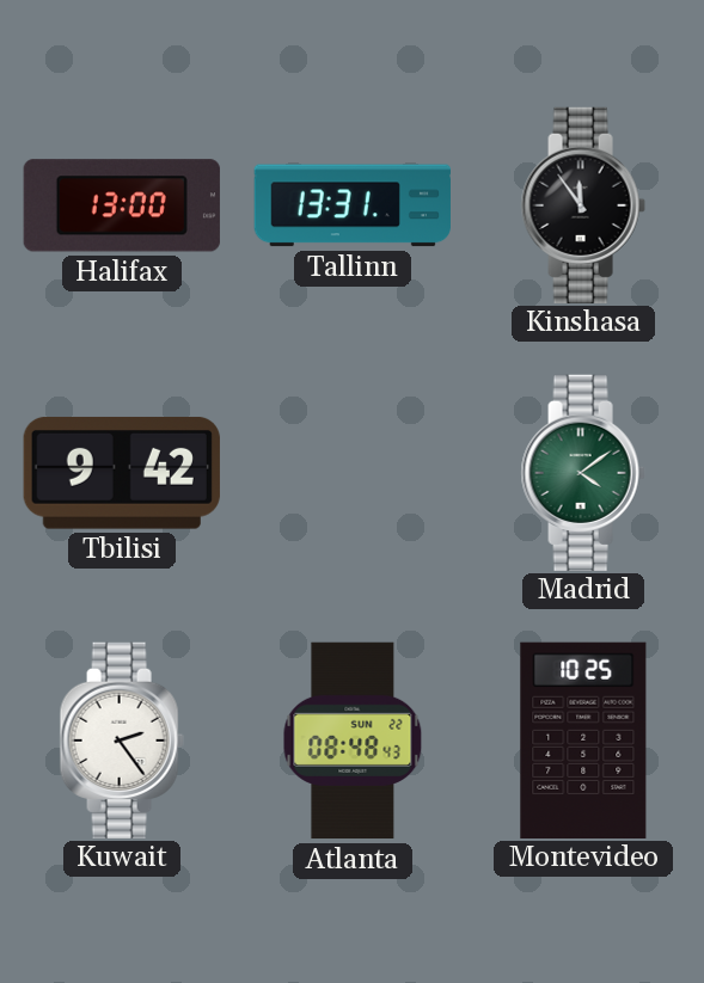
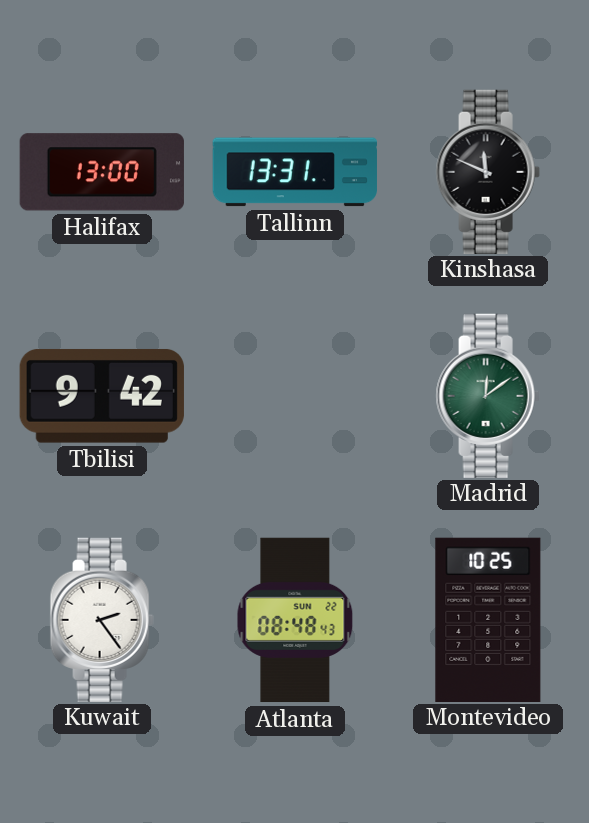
Kinshasa: 11:54 -> 11:49 (488, 171)
Madrid: 4:09 -> 12:09 (488, 395)
